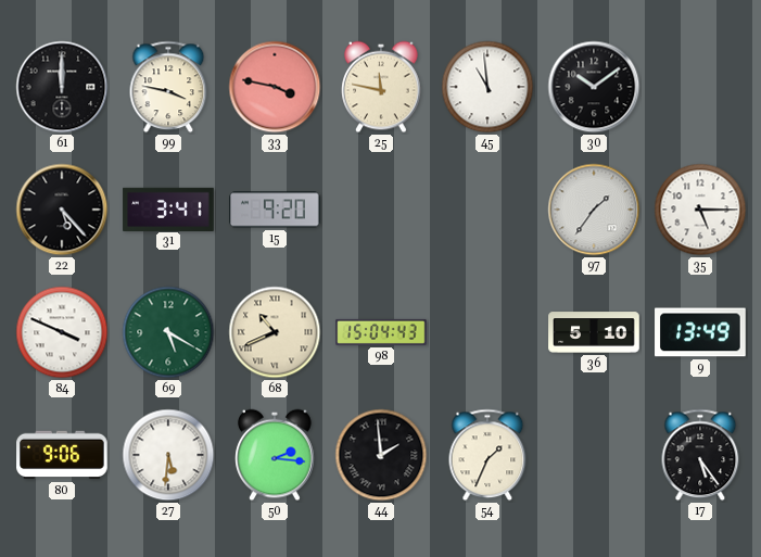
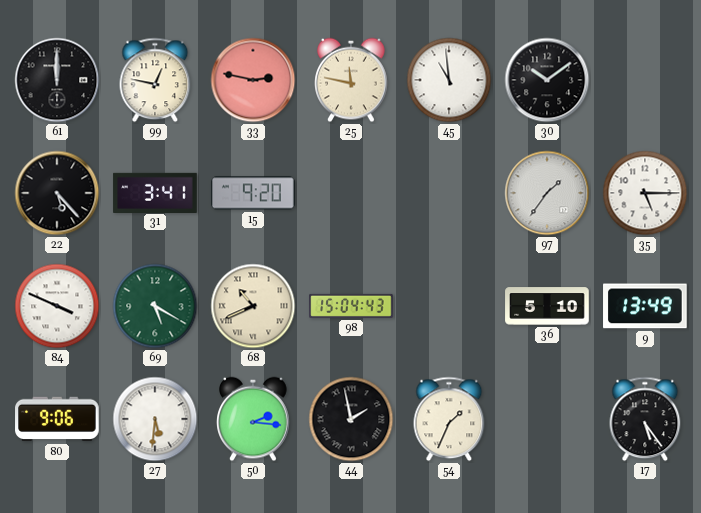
99: 3:47 -> 12:47 (155, 80)
33: 3:47 -> 2:47 (253, 80)
44: 1:59 -> 1:58 (351, 419)
